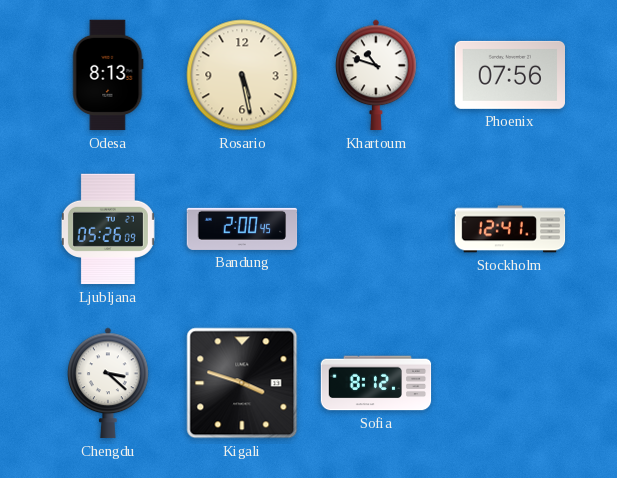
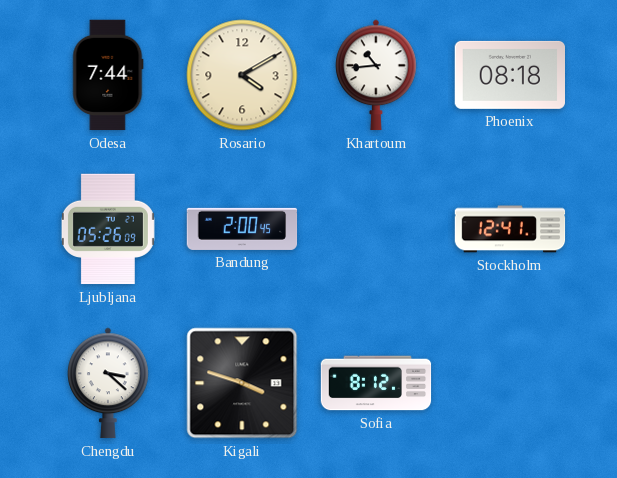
Odesa: 8:13 -> 7:44 (108, 75)
Rosario: 5:28 -> 4:10 (242, 75)
Khartoum: 10:48 -> 10:44 (376, 75)
Phoenix: 07:56 -> 08:18 (509, 75)
